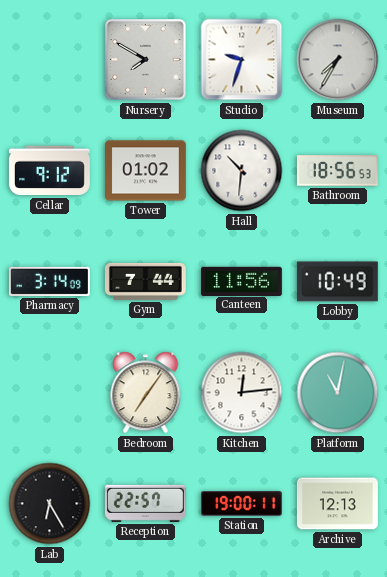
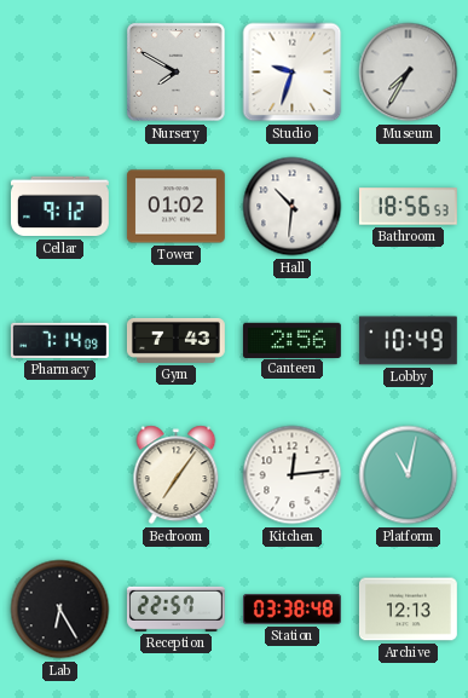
Pharmacy: 3:14 -> 7:14 (60, 340)
Gym: 7:44 -> 7:43 (175, 340)
Canteen: 11:56 -> 2:56 (291, 340)
Station: 19:00 -> 03:38 (293, 610)
